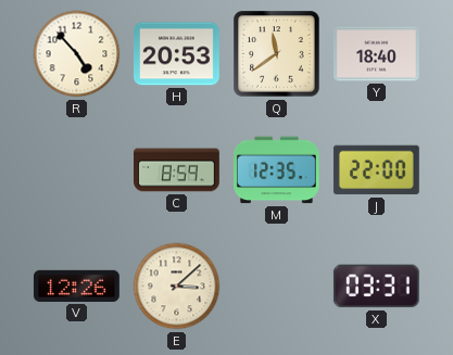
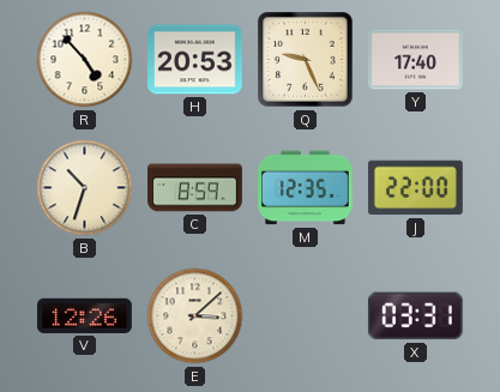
Q: 11:39 -> 9:26 (306, 60)
Y: 18:40 -> 17:40 (416, 60)
B: none -> 10:33 (85, 188)
